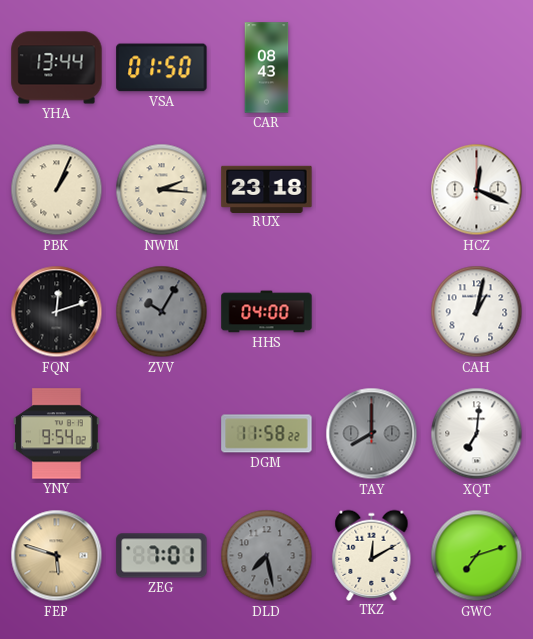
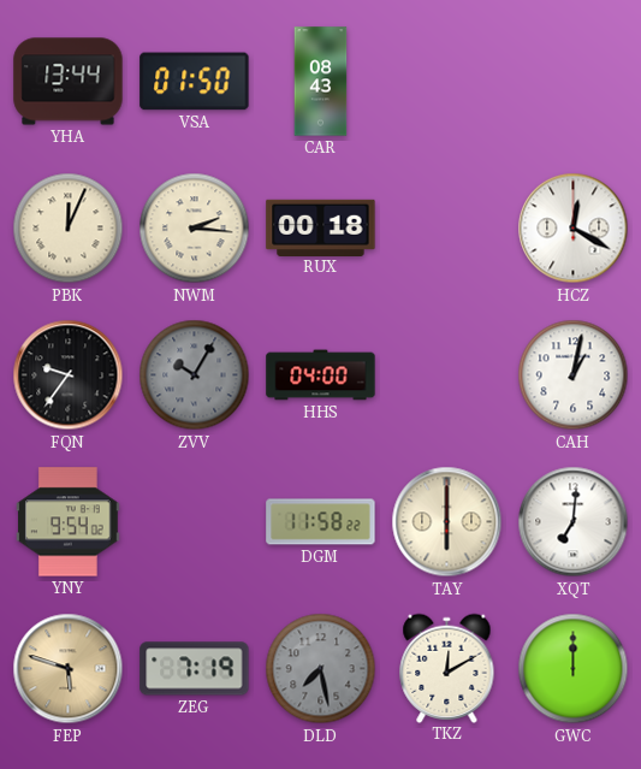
PBK: 1:04 -> 12:04 (69, 229)
RUX: 23:18 -> 00:18 (321, 227)
HCZ: 12:19 -> 12:20 (574, 229)
FQN: 12:12 -> 9:36 (69, 375)
TAY: 8:00 -> 6:00 (447, 522)
TAY dial: grey -> cream (447, 522)
ZEG: 7:01 -> 7:19 (195, 669)
GWC: 7:12 -> 12:00 (574, 669)
